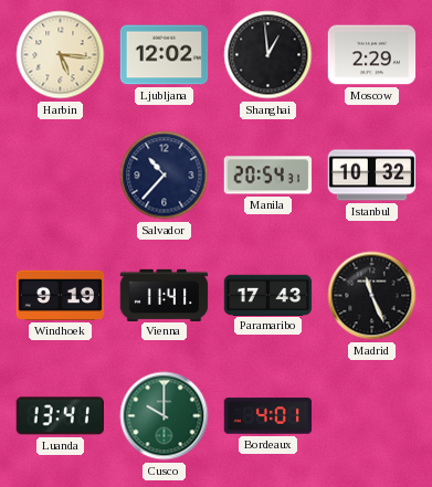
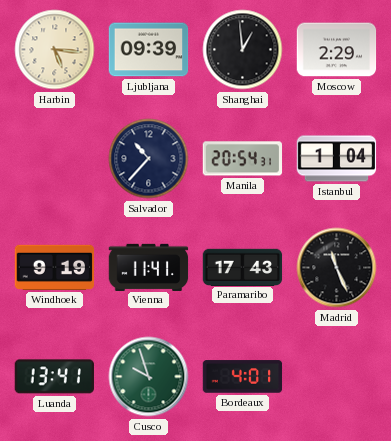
Ljubljana: 12:02 -> 09:39 (149, 50)
Istanbul: 10:32 -> 1:04 (337, 159)
Cusco: 10:00 -> 9:57 (149, 377)
